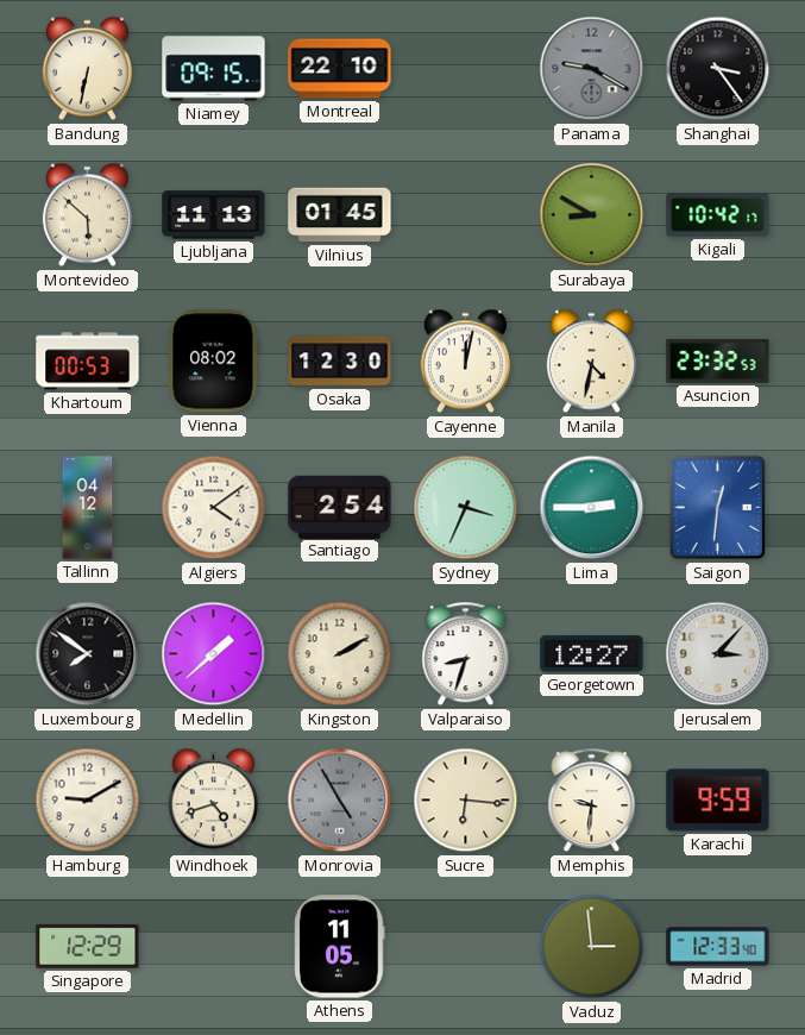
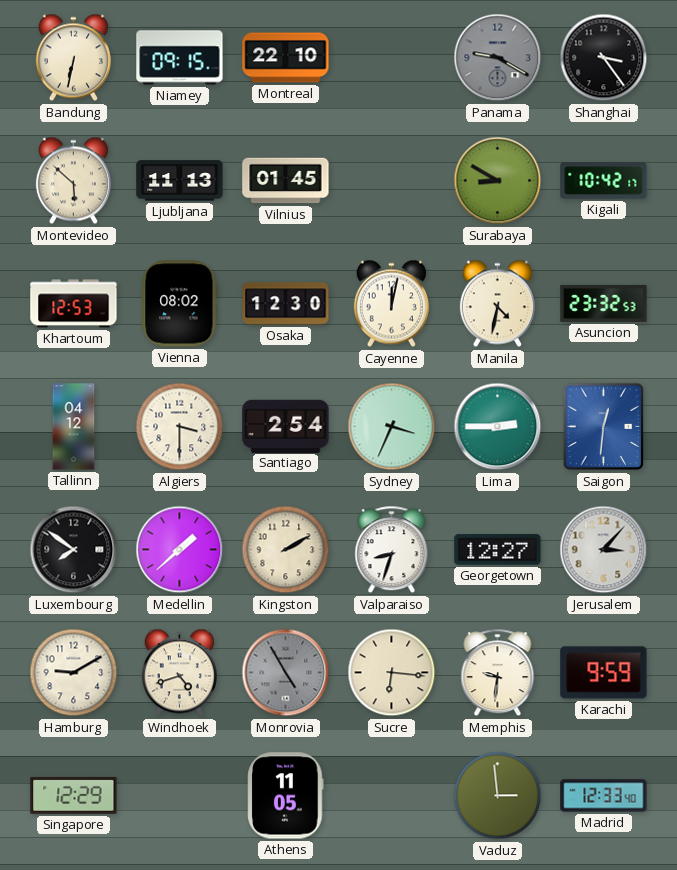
Khartoum: 00:53 -> 12:53 (74, 304)
Algiers: 4:09 -> 3:30 (180, 427)
